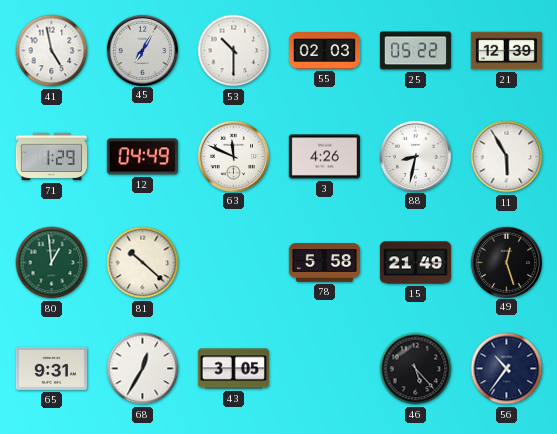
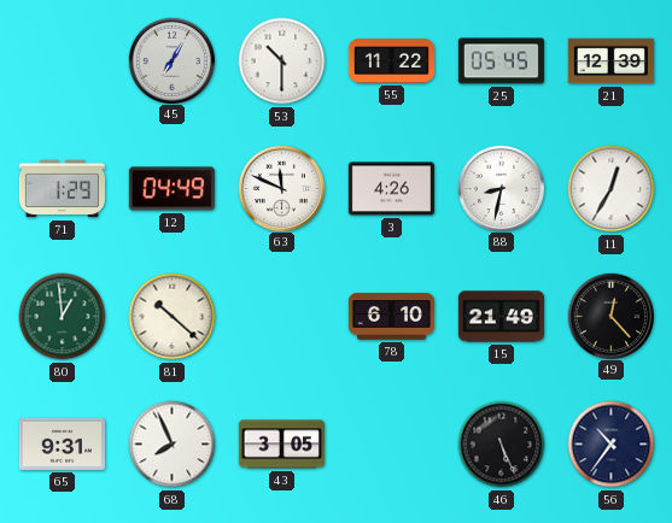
41: 4:58 -> none (52, 51)
55: 02:03 -> 11:22 (391, 61)
25: 05:22 -> 05:45 (501, 61)
11: 5:55 -> 12:35 (612, 189)
78: 5:58 -> 6:10 (391, 317)
49: 12:27 -> 12:23 (610, 316)
68: 12:35 -> 7:56 (173, 445)
46: 5:23 -> 5:26 (502, 445)
